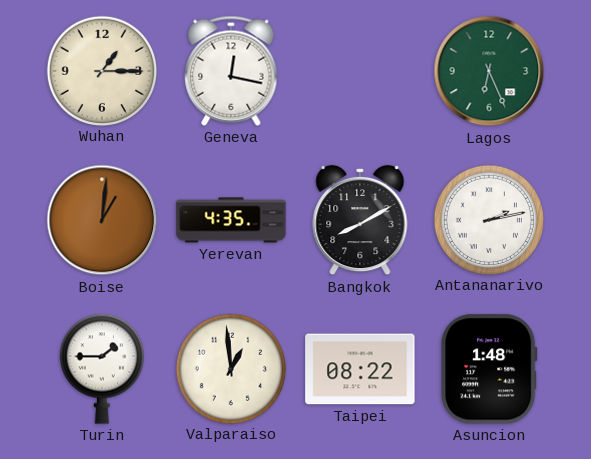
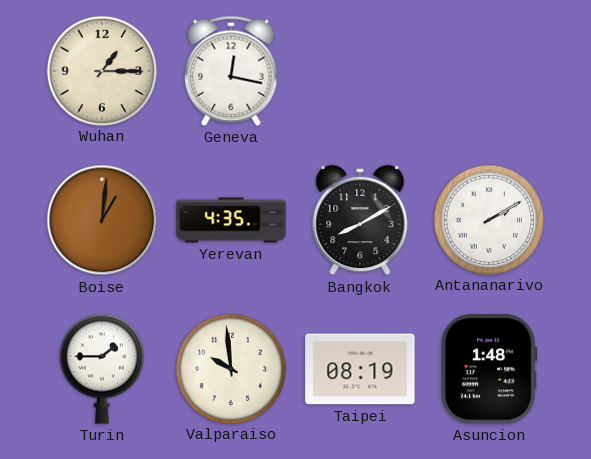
Lagos: 6:26 -> none (489, 71)
Antananarivo: 2:13 -> 2:10 (488, 219)
Valparaiso: 12:59 -> 9:59 (230, 368)
Taipei: 08:22 -> 08:19 (360, 369)
